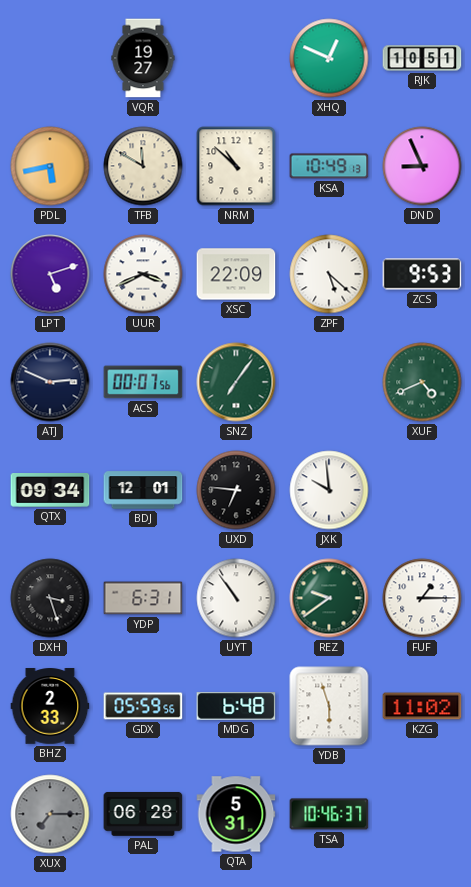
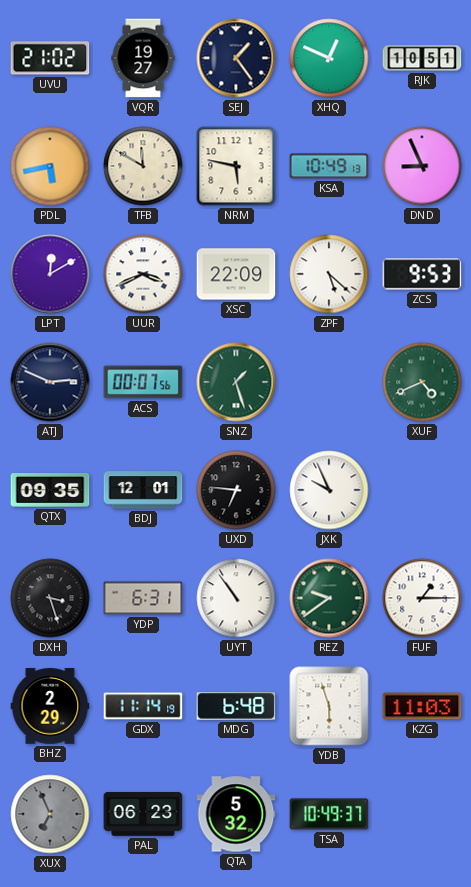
UVU: none -> 21:02 (50, 58)
SEJ: none -> 1:24 (236, 58)
NRM: 10:52 -> 5:47 (236, 166)
LPT: 5:12 -> 12:10 (50, 274)
SNZ: 7:06 -> 1:27 (236, 382)
QTX: 09:34 -> 09:35 (50, 491)
JXK: 9:59 -> 9:56 (329, 490)
BHZ: 2:33 -> 2:29 (50, 706)
GDX: 05:59 -> 11:14 (143, 706)
KZG: 11:02 -> 11:03 (422, 706)
XUX: 7:15 -> 6:56 (50, 814)
PAL: 06:28 -> 06:23 (143, 814)
QTA: 5:31 -> 5:32 (236, 814)
TSA: 10:46 -> 10:49 (329, 814)
